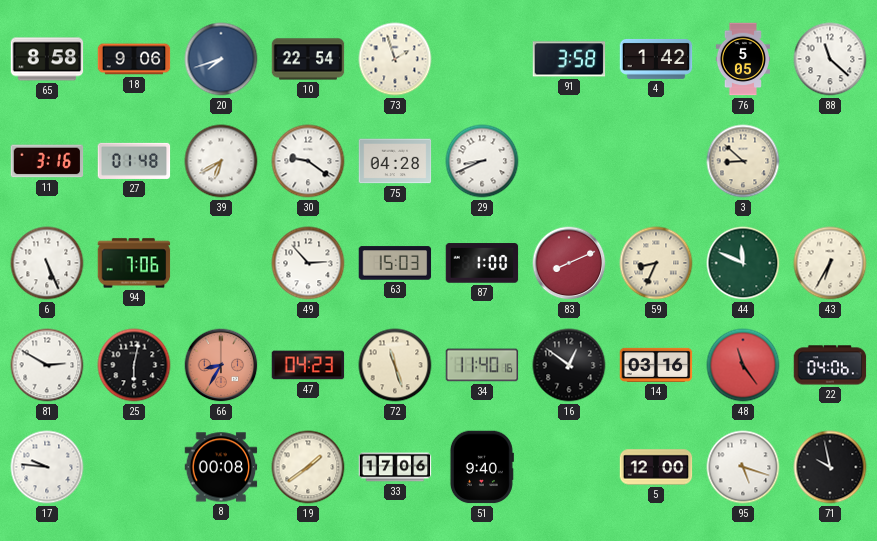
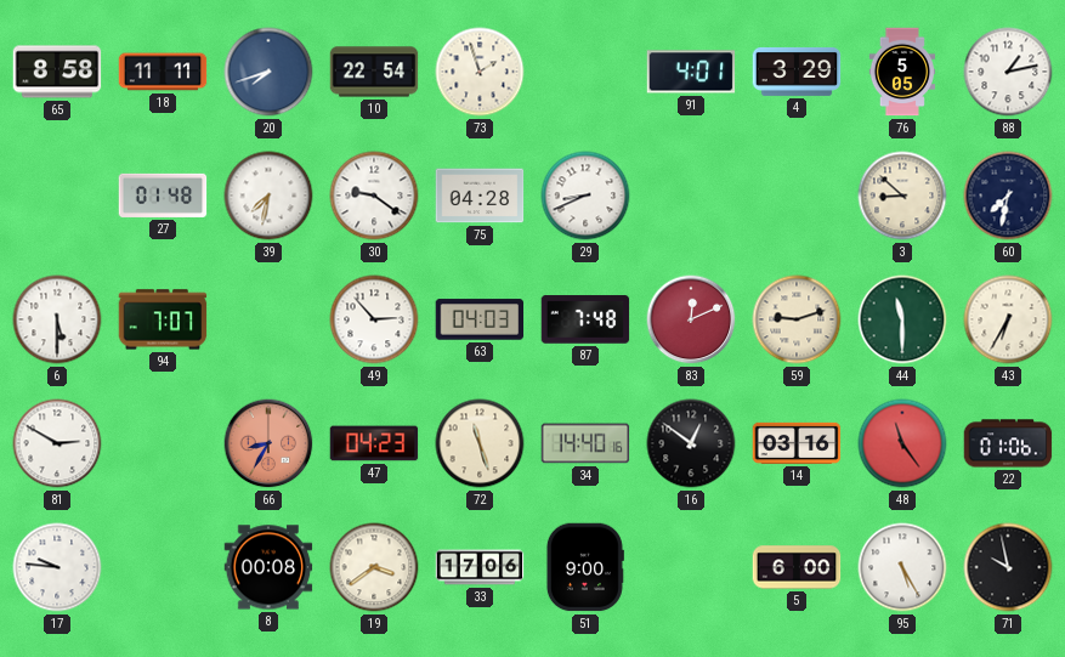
18: 9:06 -> 11:11 (163, 72)
91: 3:58 -> 4:01 (691, 72)
4: 1:42 -> 3:29 (797, 72)
88: 11:22 -> 1:13 (1008, 72)
11: 3:16 -> none (47, 161)
39: 6:40 -> 7:32 (268, 196)
60: none -> 7:32 (1008, 196)
6: 5:26 -> 5:30 (57, 319)
94: 7:06 -> 7:07 (163, 319)
63: 15:03 -> 04:03 (480, 319)
87: 1:00 -> 7:48 (585, 319)
83: 8:11 -> 12:11 (691, 319)
59: 8:34 -> 9:12 (797, 319)
44: 11:49 -> 11:30 (902, 319)
25: 6:02 -> none (134, 365)
34: 11:40 -> 14:40 (585, 443)
22: 04:06 -> 01:06 (1008, 443)
19: 1:39 -> 3:39 (374, 567)
51: 9:40 -> 9:00 (584, 567)
5: 12:00 -> 6:00 (797, 567)
95: 5:18 -> 5:25 (902, 567)
